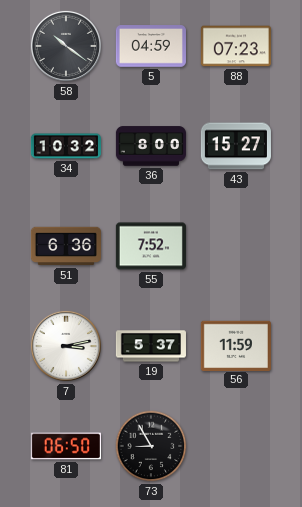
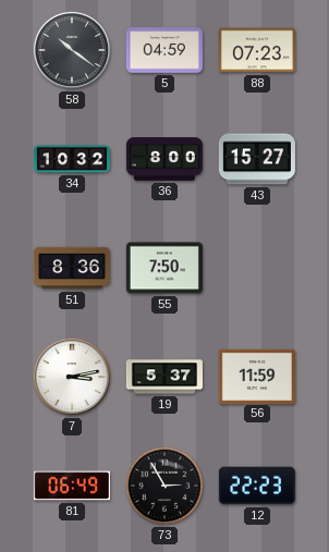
51: 6:36 -> 8:36 (72, 268)
55: 7:52 -> 7:50 (164, 268)
81: 06:50 -> 06:49 (72, 486)
73: 8:55 -> 2:55 (164, 486)
12: none -> 22:23 (257, 486)
